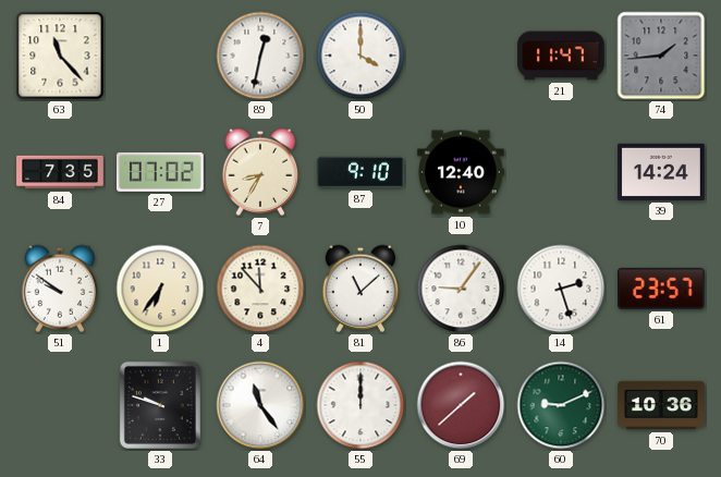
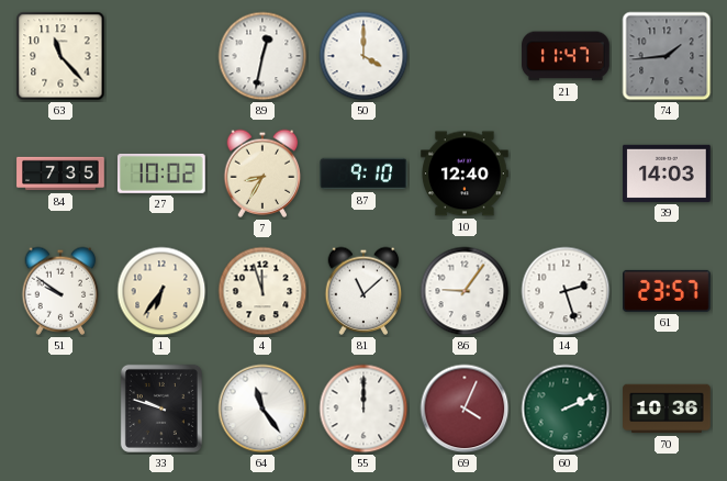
27: 07:02 -> 10:02 (163, 174)
39: 14:24 -> 14:03 (667, 174)
4: 11:53 -> 11:57 (262, 291)
69: 1:38 -> 4:04 (465, 409)
60: 9:11 -> 2:11 (566, 409)
